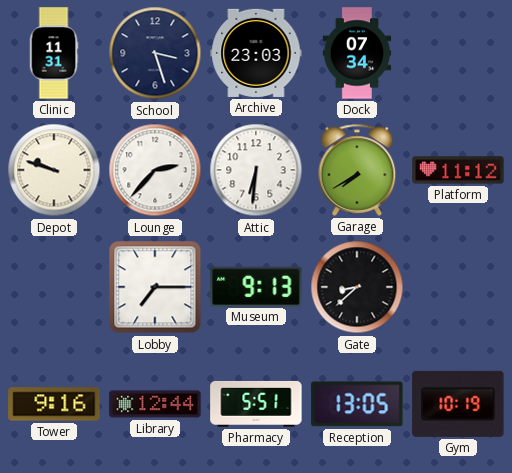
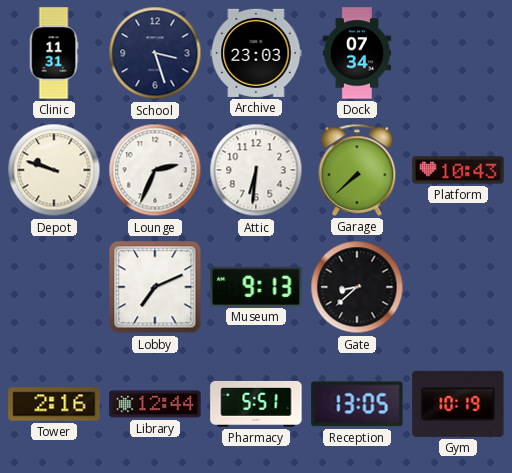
Lounge: 2:37 -> 2:34 (155, 170)
Garage: 7:40 -> 7:38 (357, 170)
Platform: 11:12 -> 10:43 (458, 170)
Lobby: 7:15 -> 7:11 (155, 287)
Tower: 9:16 -> 2:16 (54, 404)
